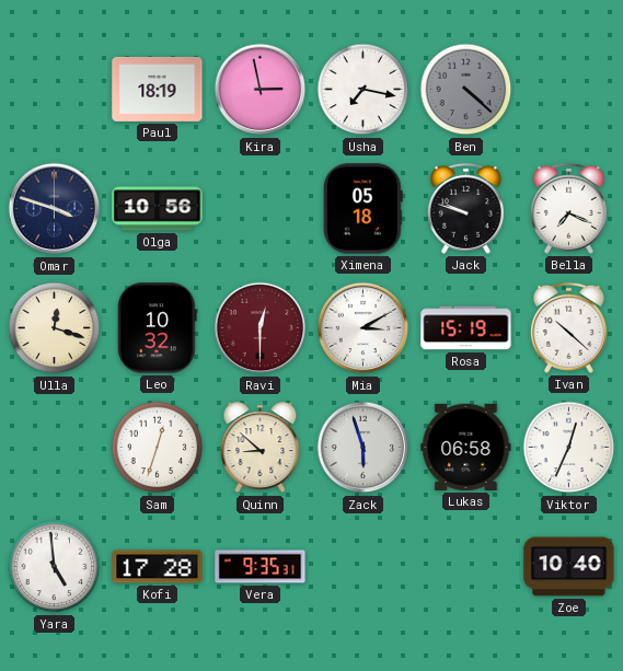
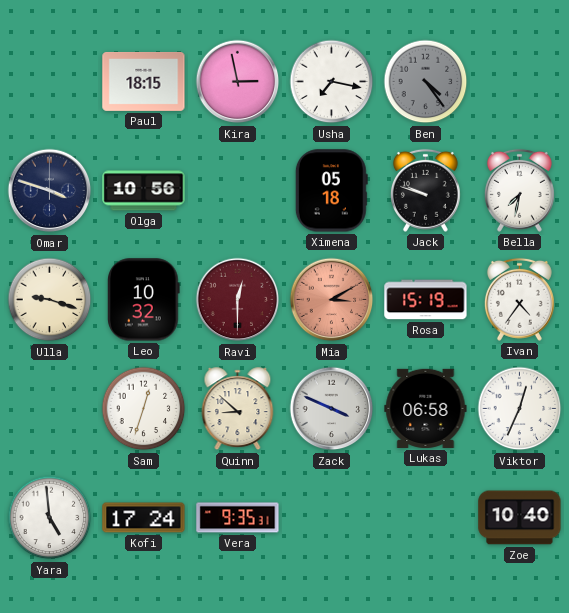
Paul: 18:19 -> 18:15 (144, 81)
Ben: 4:22 -> 4:24 (426, 82)
Bella: 7:19 -> 7:32 (519, 190)
Ulla: 12:18 -> 9:18 (50, 300)
Mia dial: white -> salmon (332, 300)
Ivan: 10:22 -> 4:36 (519, 299)
Zack: 5:57 -> 3:49 (332, 409)
Kofi: 17:28 -> 17:24 (144, 518)
